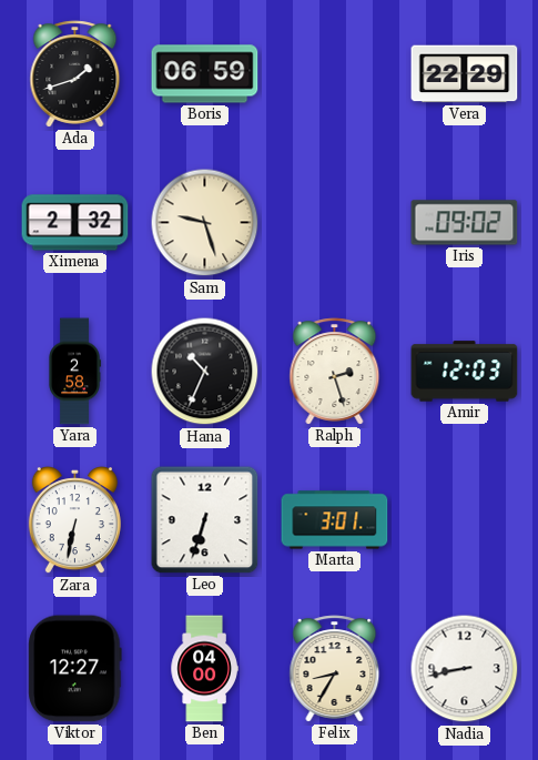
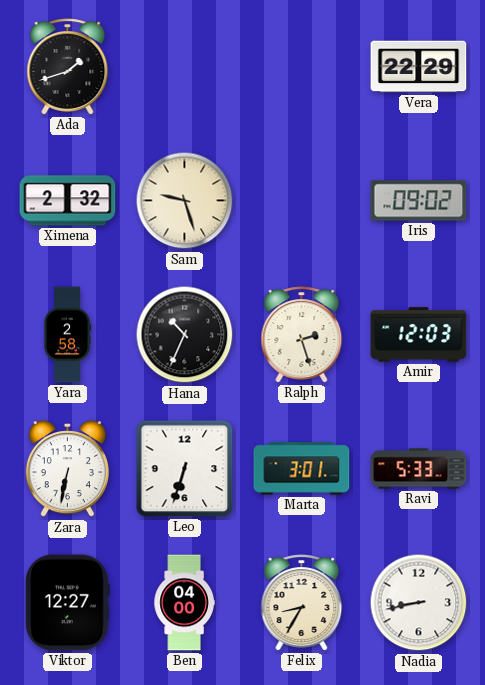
Boris: 06:59 -> none (205, 74)
Ravi: none -> 5:33 (419, 469)
